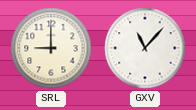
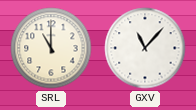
SRL: 9:00 -> 11:00 (51, 48)
